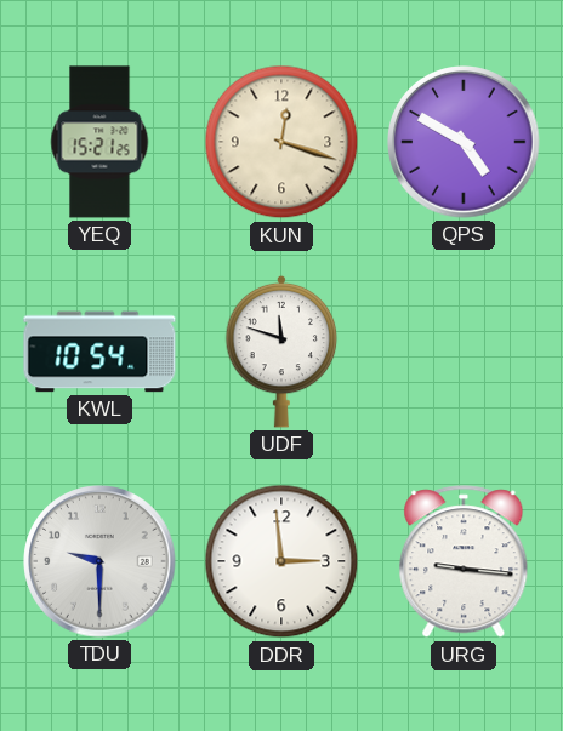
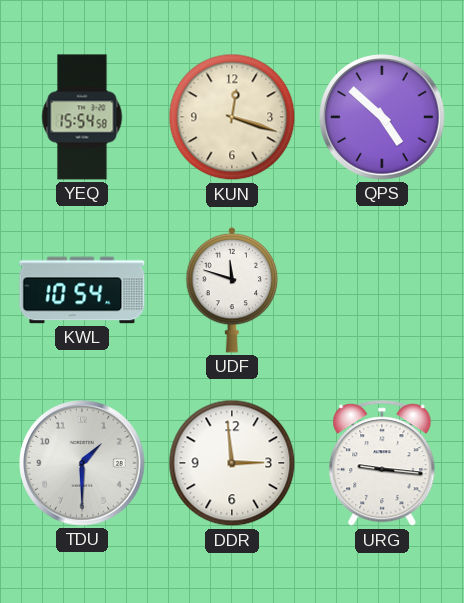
YEQ: 15:21 -> 15:54 (82, 117)
QPS: 4:50 -> 4:52 (382, 117)
TDU: 9:30 -> 1:30 (82, 463)
